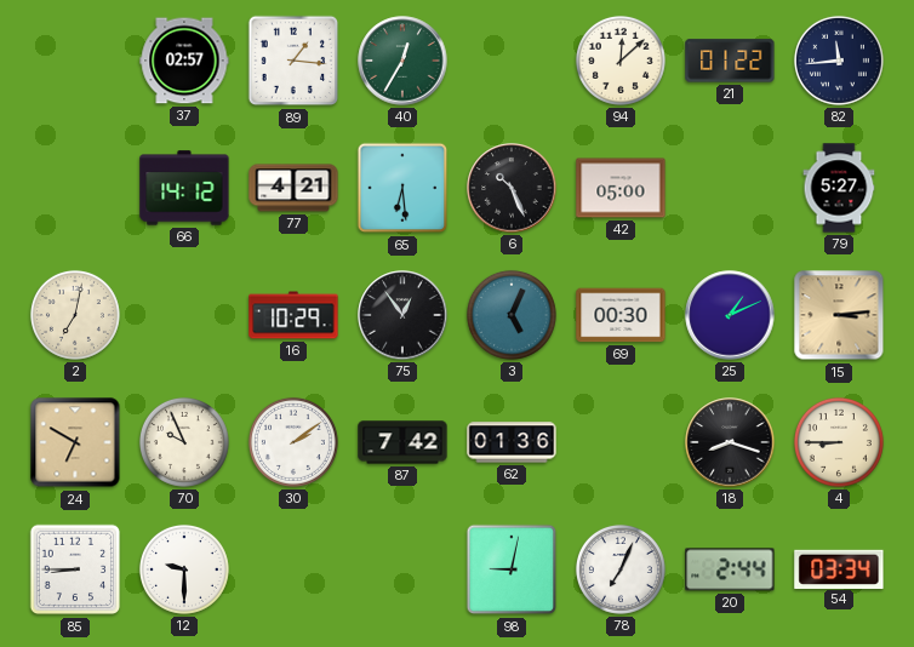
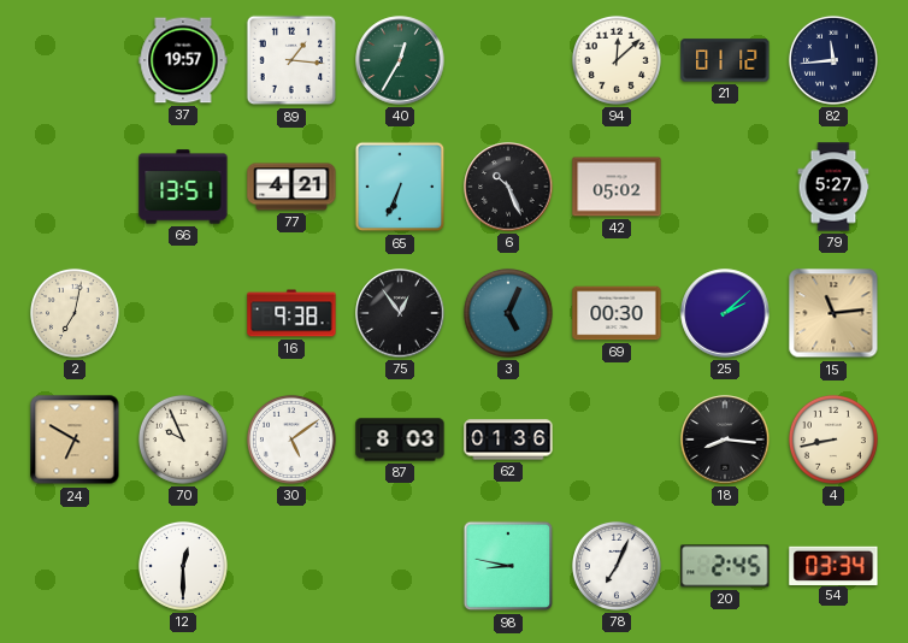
37: 02:57 -> 19:57 (183, 60)
21: 01:22 -> 01:12 (725, 60)
66: 14:12 -> 13:51 (183, 187)
65: 6:29 -> 6:34 (400, 187)
42: 05:00 -> 05:02 (617, 187)
16: 10:29 -> 9:38 (291, 313)
25: 1:11 -> 2:08 (725, 313)
15: 3:14 -> 11:14 (833, 313)
30: 2:09 -> 5:09 (291, 440)
87: 7:42 -> 8:03 (400, 440)
18: 8:18 -> 8:16 (725, 440)
4: 8:45 -> 8:43 (833, 440)
85: 8:45 -> none (75, 569)
12: 9:30 -> 12:30 (183, 566)
98: 9:02 -> 8:47 (508, 566)
20: 2:44 -> 2:45 (725, 566)
